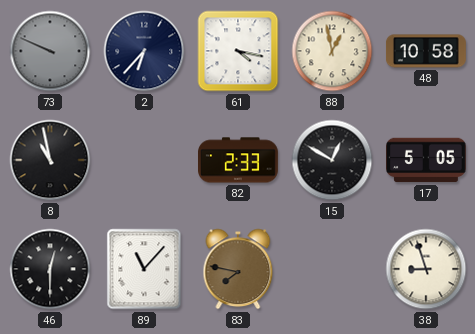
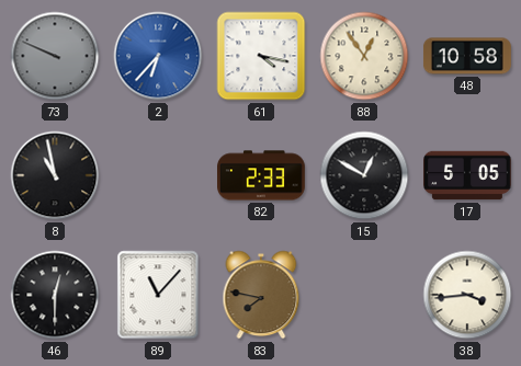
2 dial: navy -> blue (158, 56)
88: 12:58 -> 12:54 (364, 56)
38: 8:57 -> 3:44 (467, 295)
